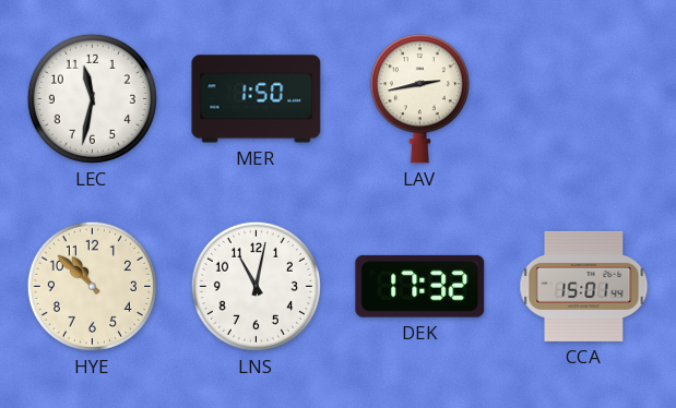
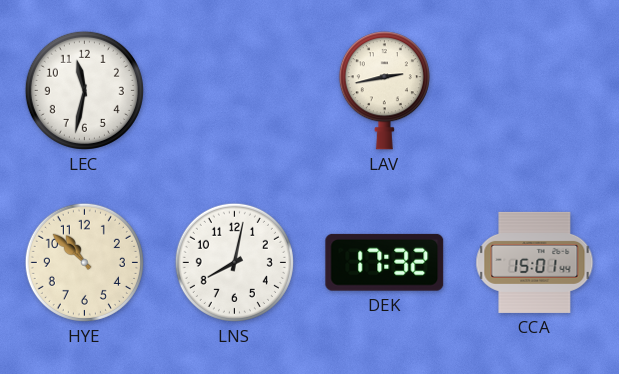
MER: 1:50 -> none (257, 99)
LNS: 11:02 -> 8:02 (234, 262)
